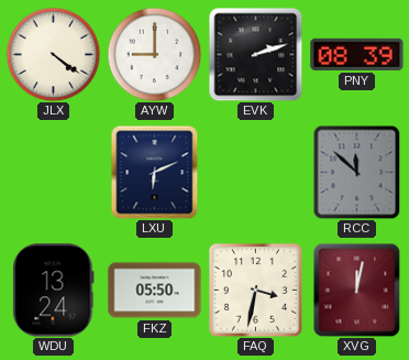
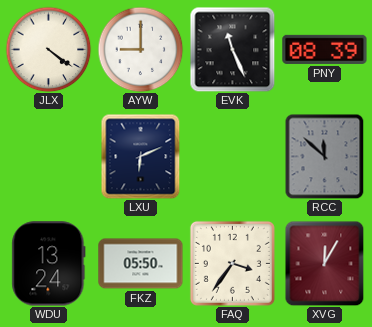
EVK: 2:12 -> 11:26 (232, 49)
FAQ: 3:32 -> 3:36 (232, 263)
XVG: 12:02 -> 12:05 (325, 263)
